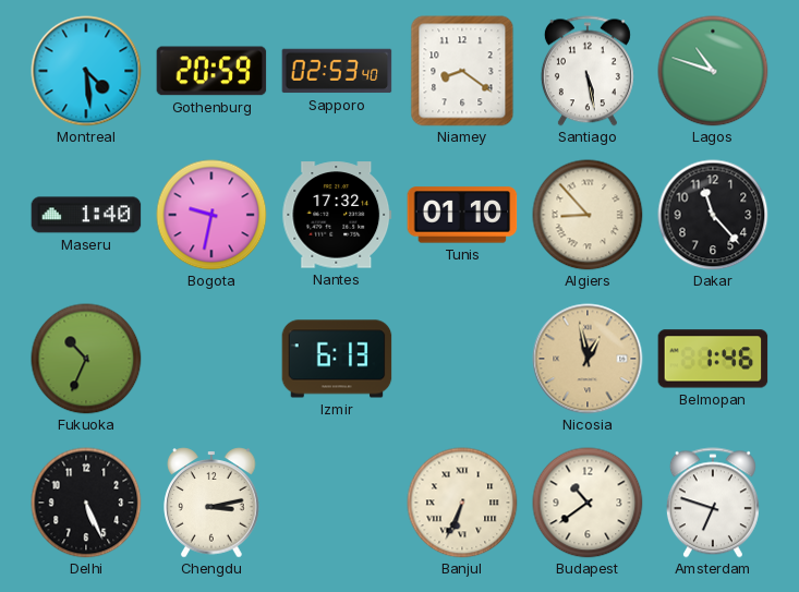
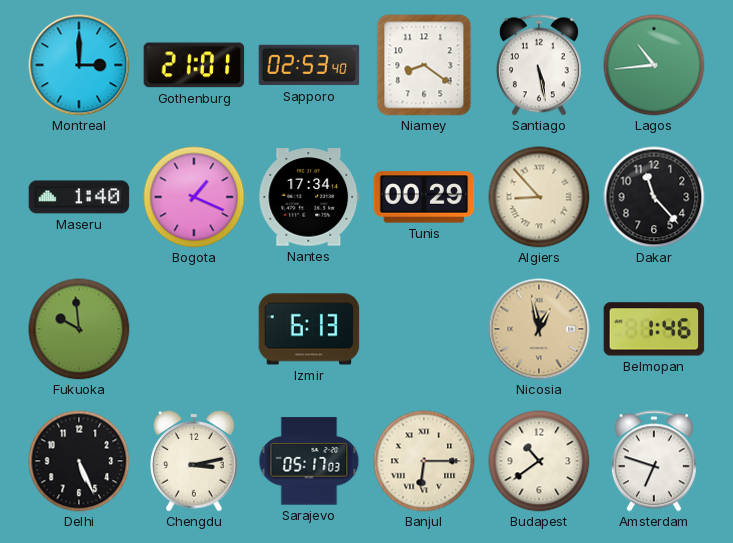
Montreal: 4:29 -> 3:00 (79, 65)
Gothenburg: 20:59 -> 21:01 (194, 65)
Lagos: 10:48 -> 10:44 (654, 65)
Bogota: 9:32 -> 1:19 (194, 197)
Nantes: 17:32 -> 17:34 (309, 197)
Tunis: 01:10 -> 00:29 (424, 197)
Fukuoka: 10:34 -> 9:59 (79, 329)
Sarajevo: none -> 05:17 (309, 461)
Banjul: 6:34 -> 6:15 (424, 461)
